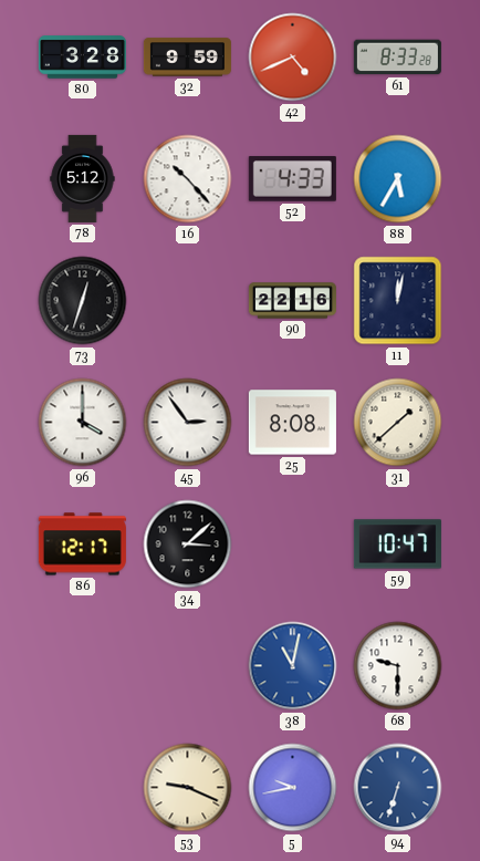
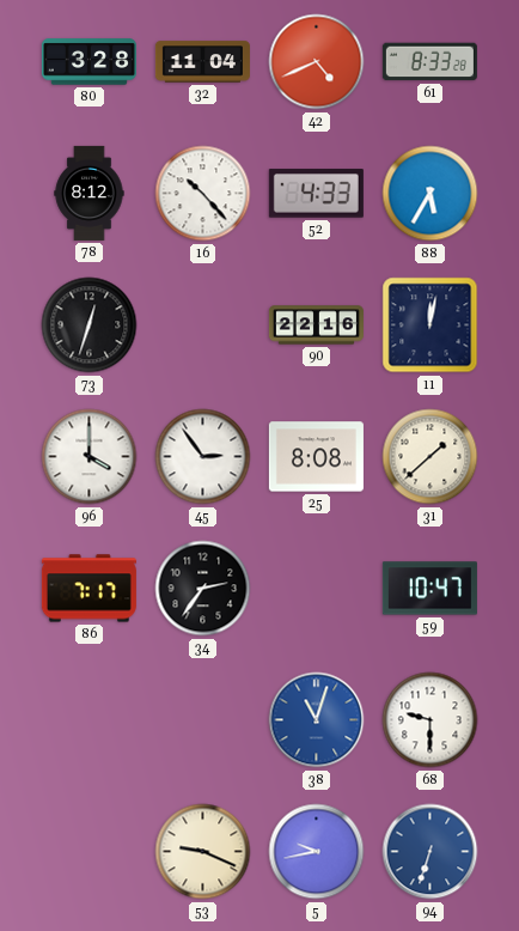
32: 9:59 -> 11:04 (202, 62)
78: 5:12 -> 8:12 (90, 193)
86: 12:17 -> 7:17 (88, 589)
34: 3:08 -> 2:36 (203, 589)
38: 11:02 -> 11:03 (317, 720)
